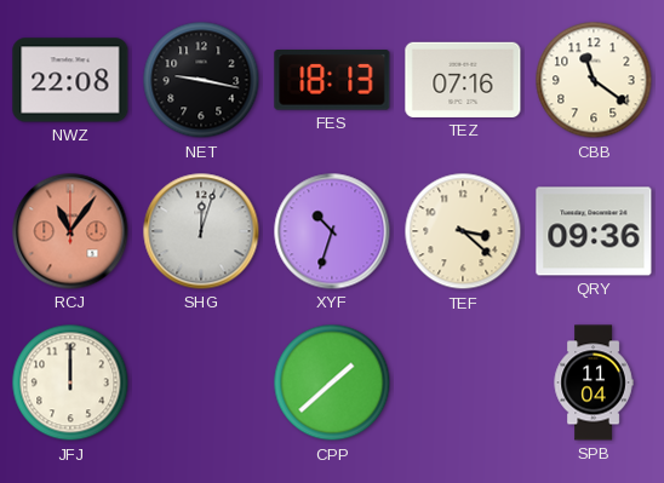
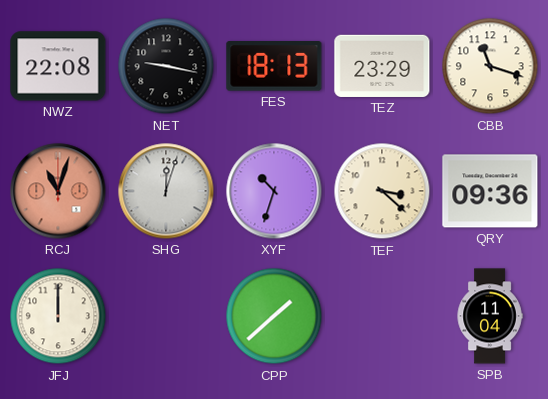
TEZ: 07:16 -> 23:29 (382, 66)
CBB: 11:21 -> 11:18 (490, 66)
RCJ: 11:06 -> 11:03 (58, 191)
